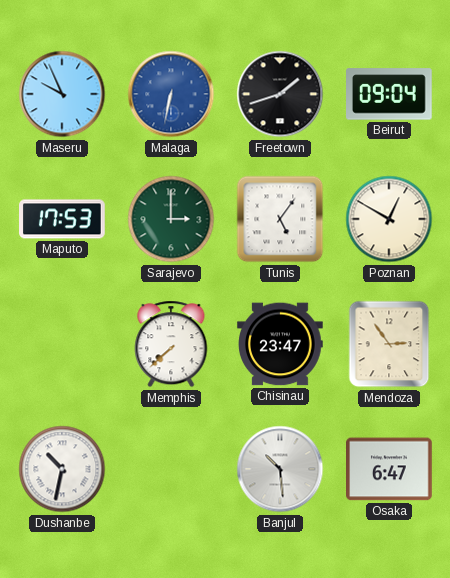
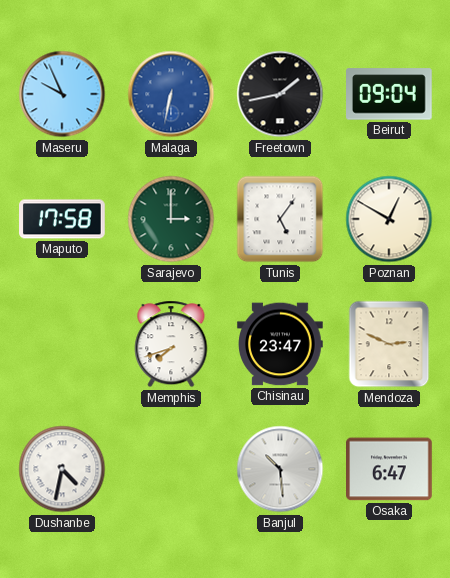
Freetown: 1:42 -> 1:43 (280, 94)
Maputo: 17:53 -> 17:58 (62, 219)
Memphis: 7:38 -> 7:42 (171, 344)
Mendoza: 2:54 -> 2:49 (389, 344)
Dushanbe: 10:32 -> 4:32 (62, 469)
